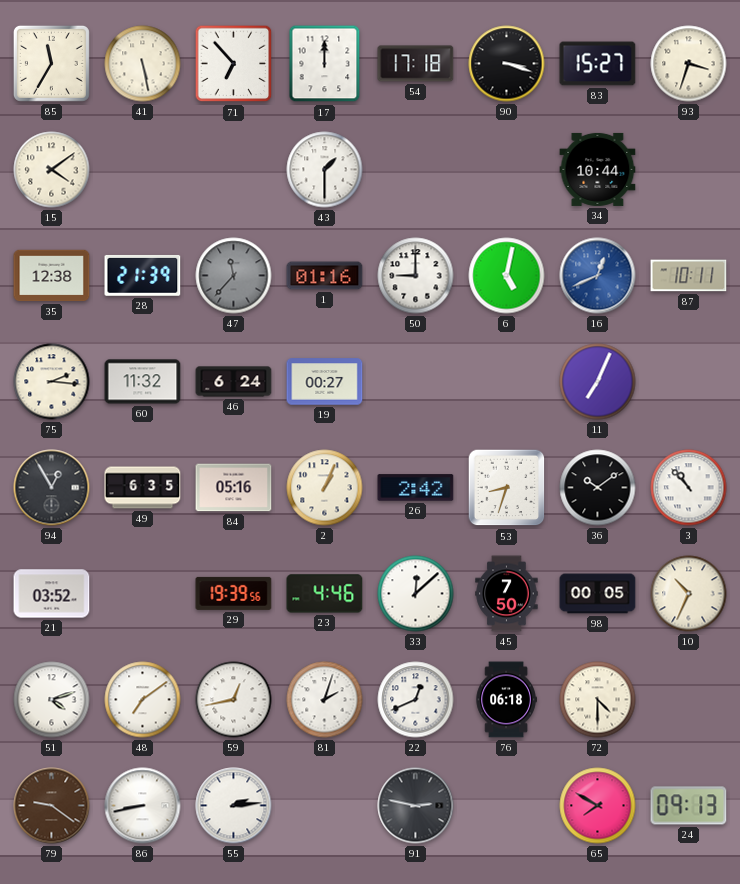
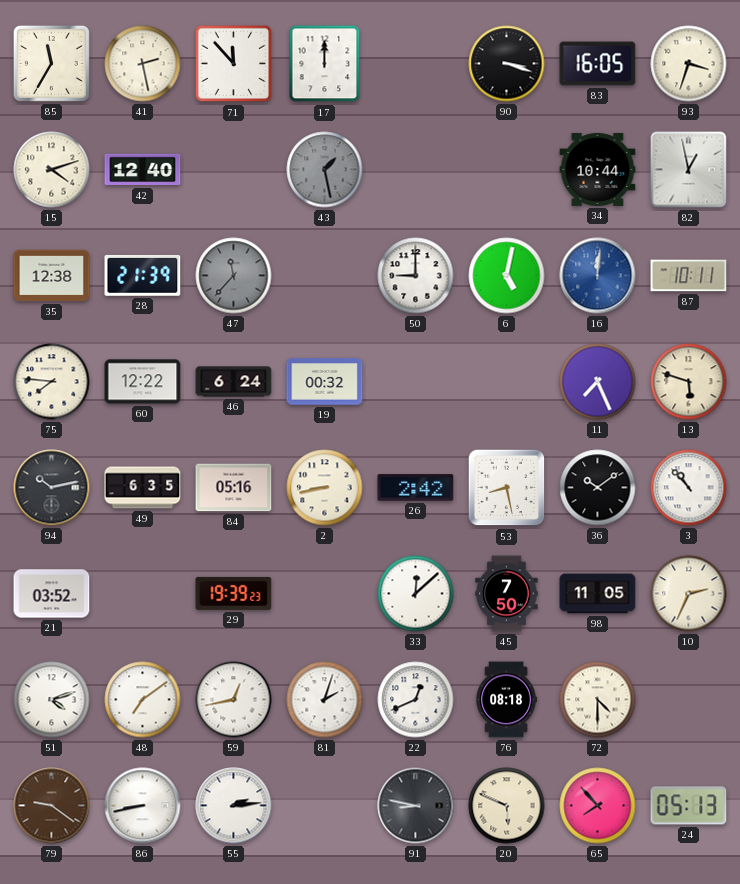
41: 5:28 -> 2:28 (143, 64)
71: 6:53 -> 11:53 (234, 64)
54: 17:18 -> none (416, 64)
83: 15:27 -> 16:05 (598, 64)
15: 4:09 -> 4:12 (52, 170)
42: none -> 12:40 (143, 170)
43: 1:30 -> 1:28 (325, 170)
43 dial: white -> grey (325, 170)
82: none -> 12:58 (689, 170)
1: 01:16 -> none (325, 276)
16: 12:41 -> 12:01 (598, 276)
75: 2:16 -> 7:46 (52, 382)
60: 11:32 -> 12:22 (143, 382)
19: 00:27 -> 00:32 (325, 382)
11: 7:04 -> 7:26 (598, 382)
13: none -> 5:48 (689, 382)
94: 12:55 -> 10:13 (52, 488)
2: 1:04 -> 8:43 (325, 488)
53: 8:33 -> 8:28 (507, 488)
29: 19:39:56 -> 19:39:23 (234, 593)
23: 4:46 -> none (325, 594)
98: 00:05 -> 11:05 (598, 594)
10: 10:34 -> 2:34 (689, 594)
76: 06:18 -> 08:18 (506, 700)
91: 2:47 -> 8:47 (416, 806)
20: none -> 5:49 (507, 806)
65: 7:50 -> 7:53 (598, 806)
24: 09:13 -> 05:13 (689, 806)
